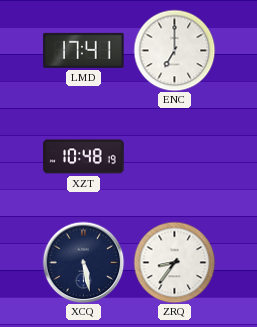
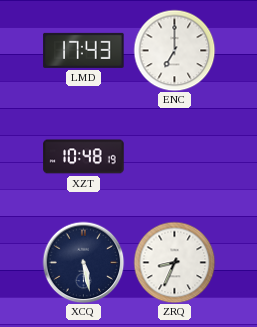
LMD: 17:41 -> 17:43 (84, 50)
ZRQ: 8:36 -> 8:34 (174, 262)
